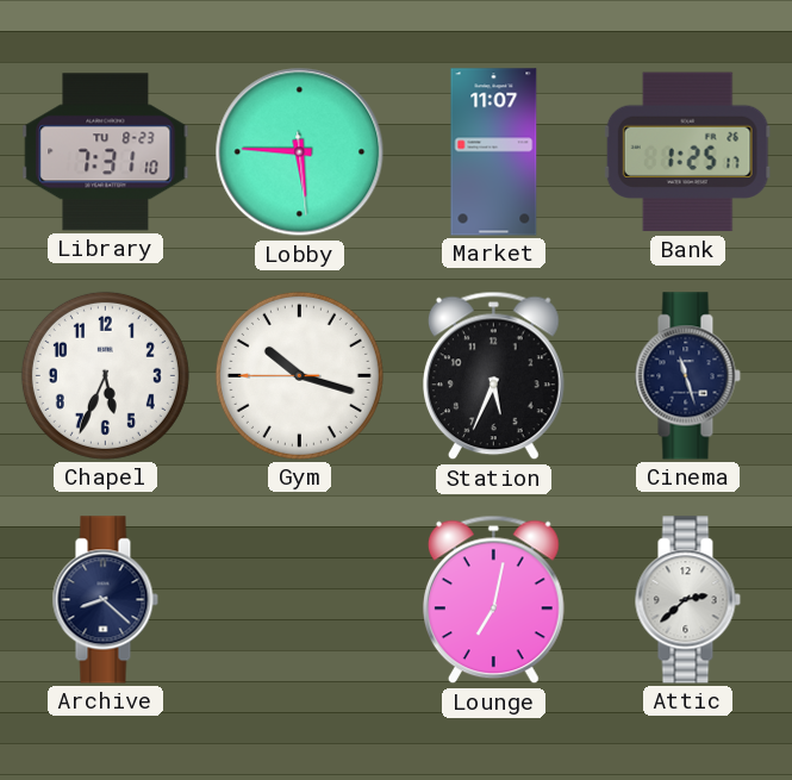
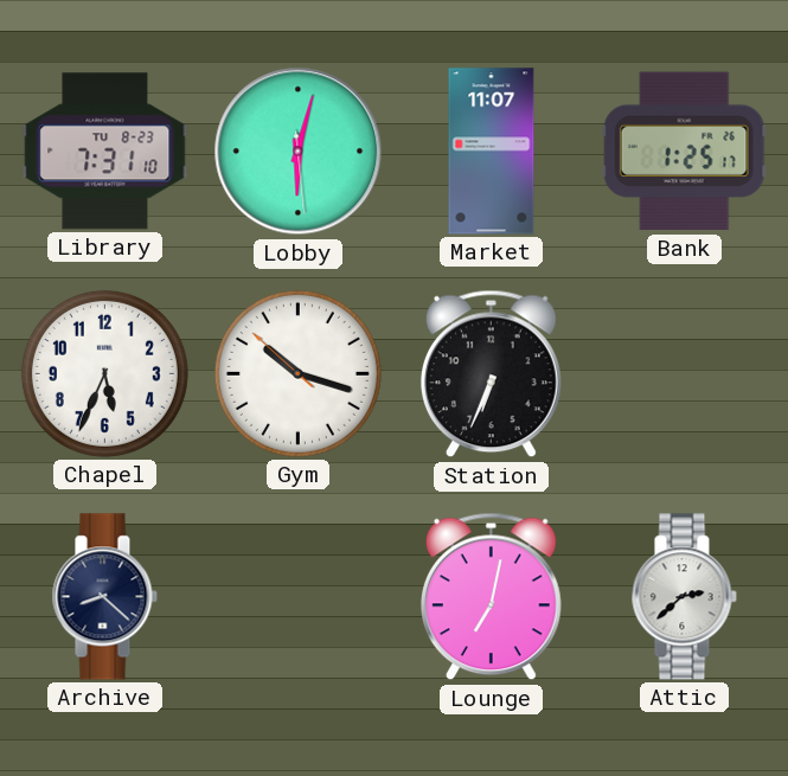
Lobby: 5:45 -> 6:02 (299, 152)
Gym: 10:17:45 -> 10:17:52 (297, 373)
Station: 5:34 -> 6:34 (491, 374)
Cinema: 11:27 -> none (687, 376)
